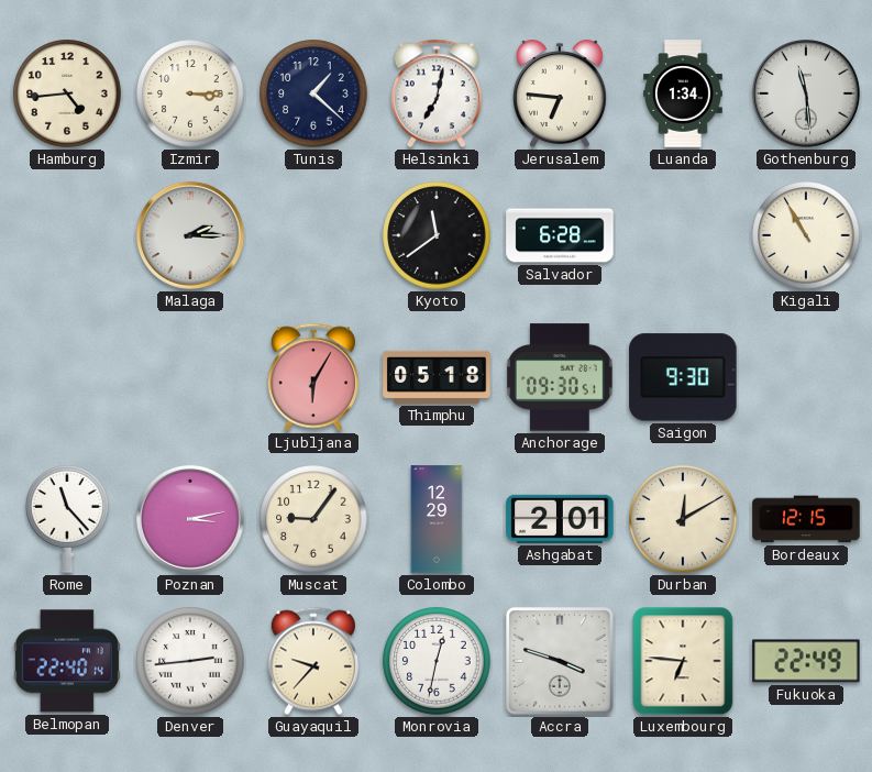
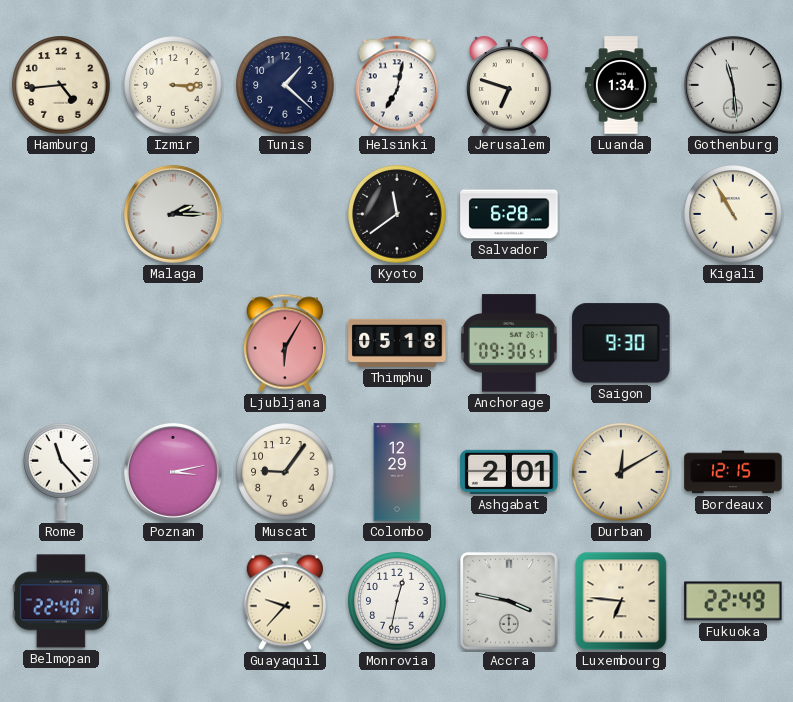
Jerusalem: 6:46 -> 6:48 (509, 85)
Denver: 2:44 -> none (190, 661)
Accra: 3:48 -> 3:47 (509, 601)
